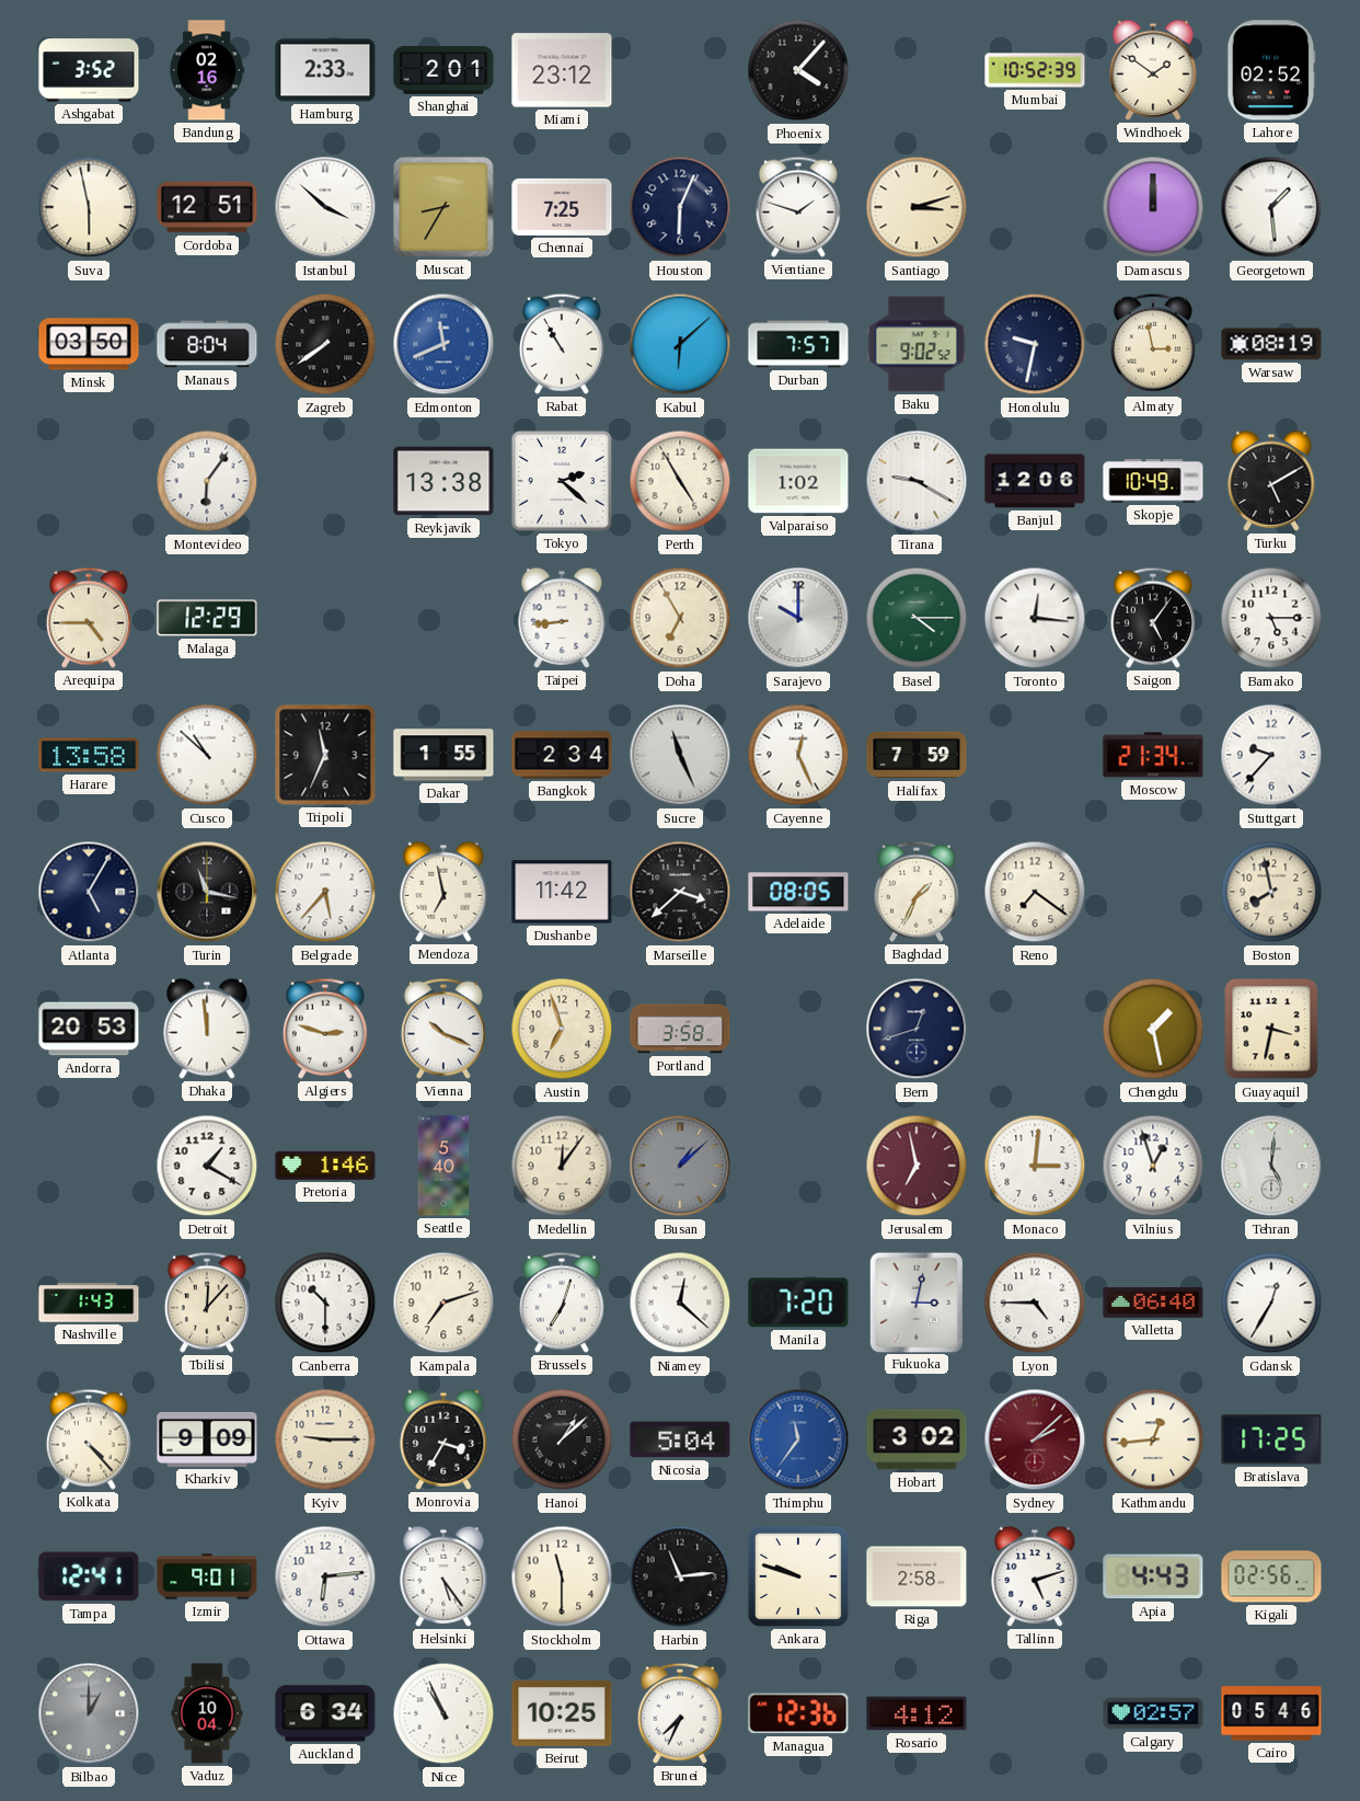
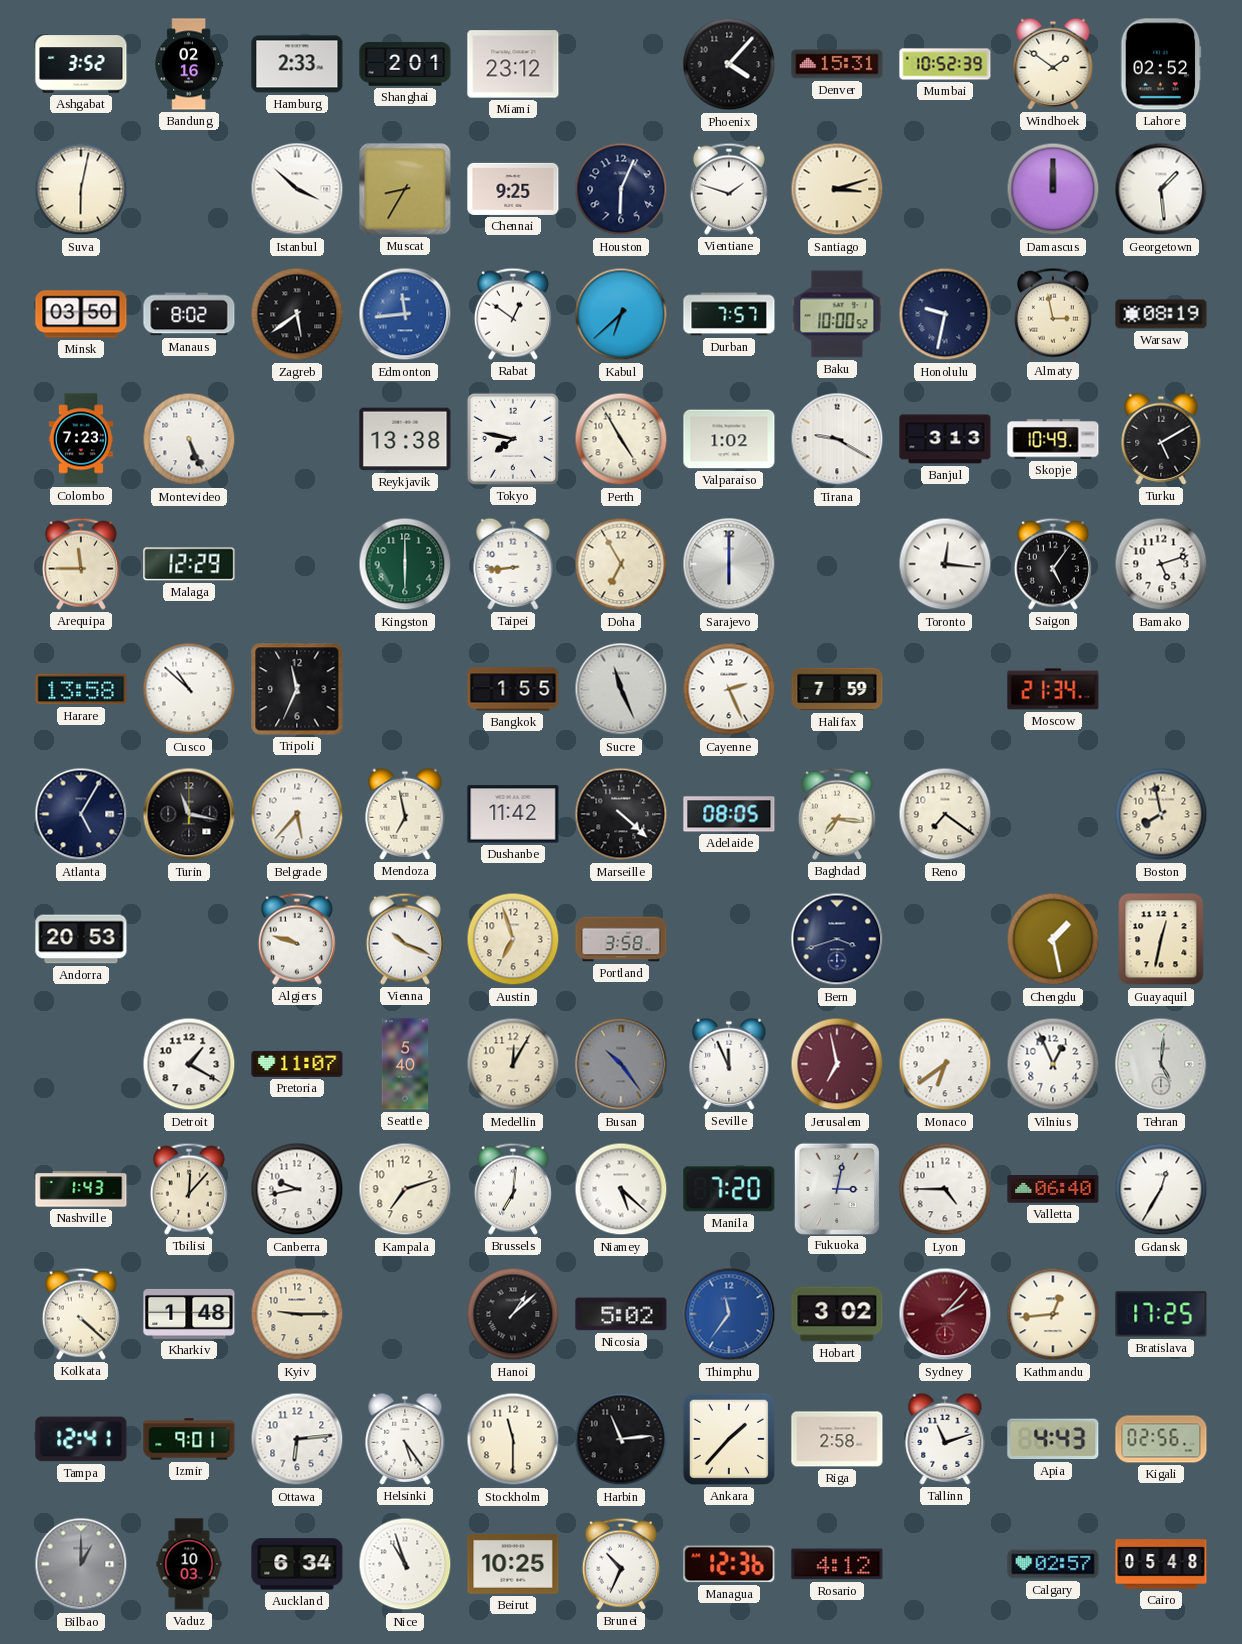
Denver: none -> 15:31 (837, 64)
Suva: 5:58 -> 6:02 (81, 189)
Cordoba: 12:51 -> none (207, 207)
Chennai: 7:25 -> 9:25 (513, 189)
Manaus: 8:04 -> 8:02 (189, 314)
Zagreb: 7:39 -> 5:39 (297, 314)
Edmonton: 11:41 -> 11:44 (405, 314)
Rabat: 10:55 -> 12:51 (513, 314)
Kabul: 6:08 -> 6:38 (621, 314)
Baku: 9:02 -> 10:00 (837, 314)
Colombo: none -> 7:23 (81, 439)
Montevideo: 6:06 -> 5:26 (189, 439)
Tokyo: 2:22 -> 7:47 (513, 439)
Banjul: 12:06 -> 3:13 (945, 439)
Arequipa: 4:45 -> 11:45 (81, 564)
Kingston: none -> 6:00 (405, 564)
Sarajevo: 10:00 -> 6:00 (729, 564)
Basel: 4:15 -> none (917, 618)
Bamako: 5:15 -> 5:12 (1161, 564)
Dakar: 1:55 -> none (443, 755)
Bangkok: 2:34 -> 1:55 (513, 689)
Cayenne: 12:26 -> 2:26 (729, 689)
Stuttgart: 9:37 -> none (1271, 755)
Marseille: 3:38 -> 4:22 (621, 814)
Baghdad: 1:34 -> 7:16 (837, 814)
Dhaka: 11:59 -> none (207, 1029)
Algiers: 2:48 -> 9:48 (297, 939)
Bern: 12:42 -> 3:42 (837, 939)
Guayaquil: 3:32 -> 12:32 (1161, 939)
Pretoria: 1:46 -> 11:07 (297, 1064)
Medellin: 12:06 -> 12:05 (513, 1064)
Busan: 1:08 -> 10:24 (621, 1064)
Seville: none -> 11:56 (729, 1064)
Monaco: 3:01 -> 6:39 (945, 1064)
Vilnius: 12:57 -> 12:56 (1053, 1064)
Canberra: 10:30 -> 9:43 (297, 1189)
Brussels: 7:03 -> 7:01 (513, 1189)
Niamey: 12:22 -> 5:22 (621, 1189)
Kolkata: 4:23 -> 4:22 (81, 1314)
Kharkiv: 9:09 -> 1:48 (189, 1314)
Monrovia: 3:35 -> none (443, 1439)
Nicosia: 5:04 -> 5:02 (621, 1314)
Sydney: 2:08 -> 2:07 (945, 1314)
Ankara: 9:48 -> 1:37 (729, 1439)
Tallinn: 5:12 -> 11:12 (945, 1439)
Vaduz: 10:04 -> 10:03 (189, 1564)
Nice: 10:56 -> 10:57 (405, 1564)
Brunei: 7:34 -> 10:34 (621, 1564)
Cairo: 05:46 -> 05:48 (1161, 1564)
